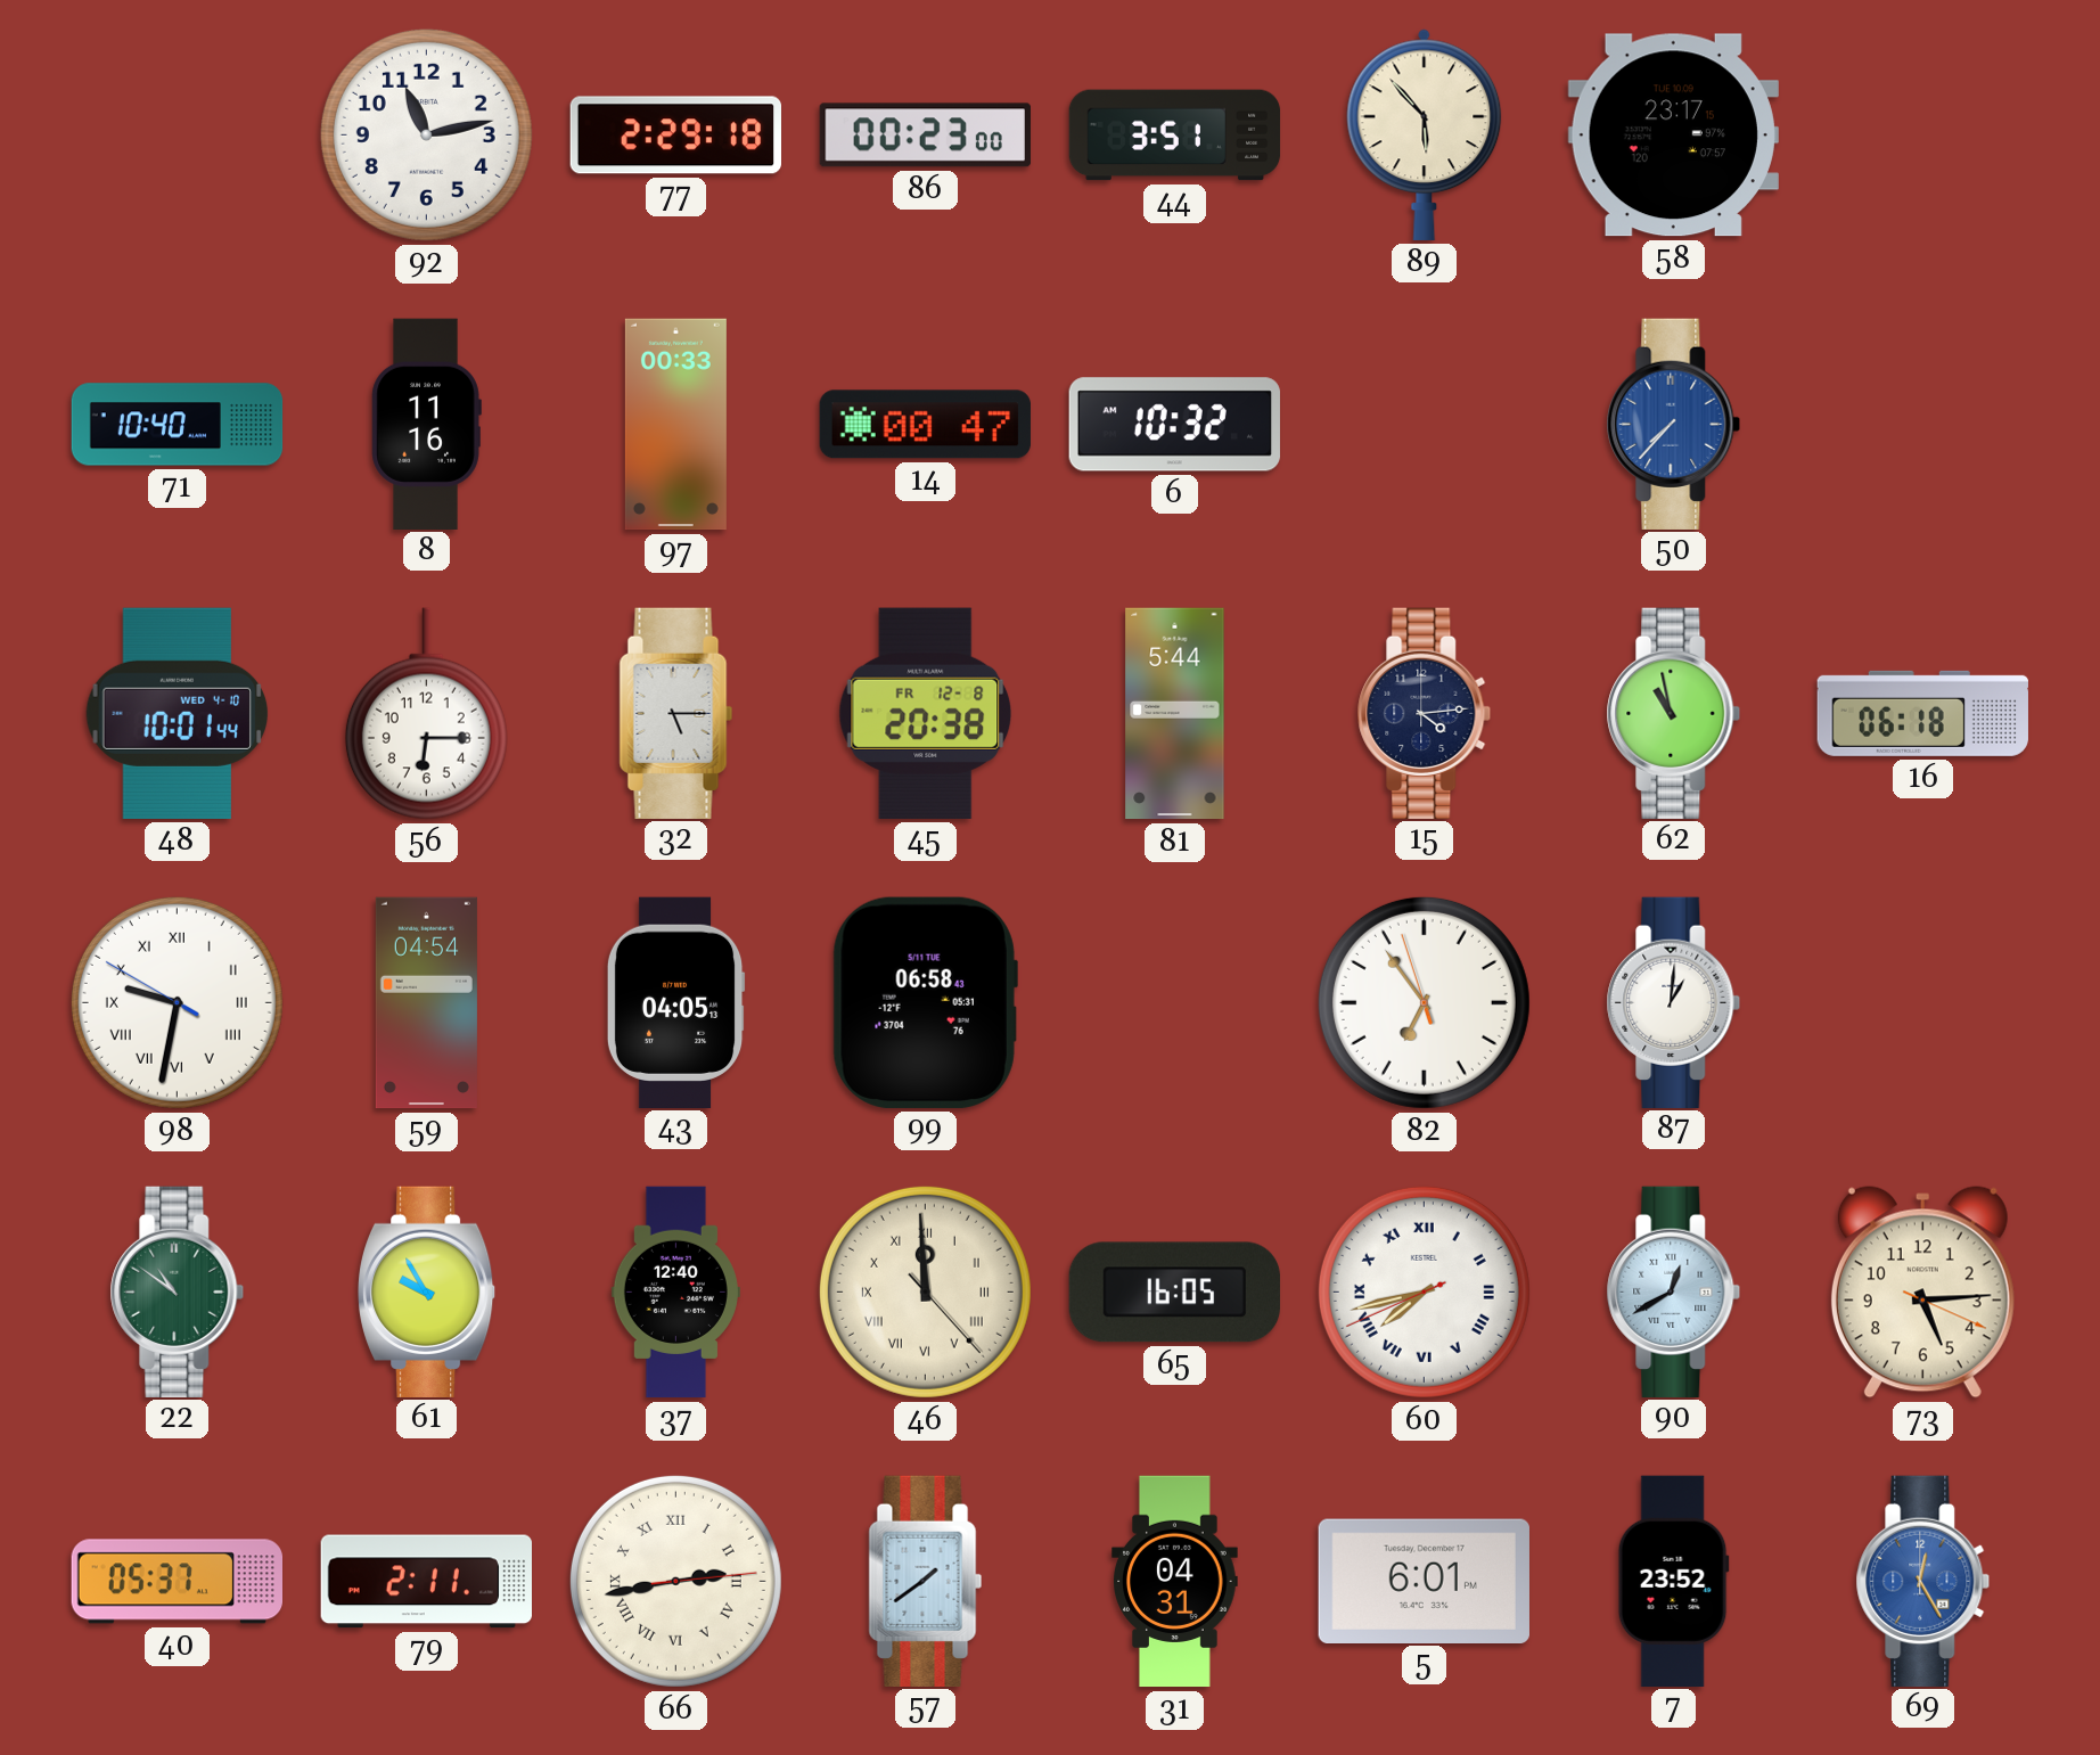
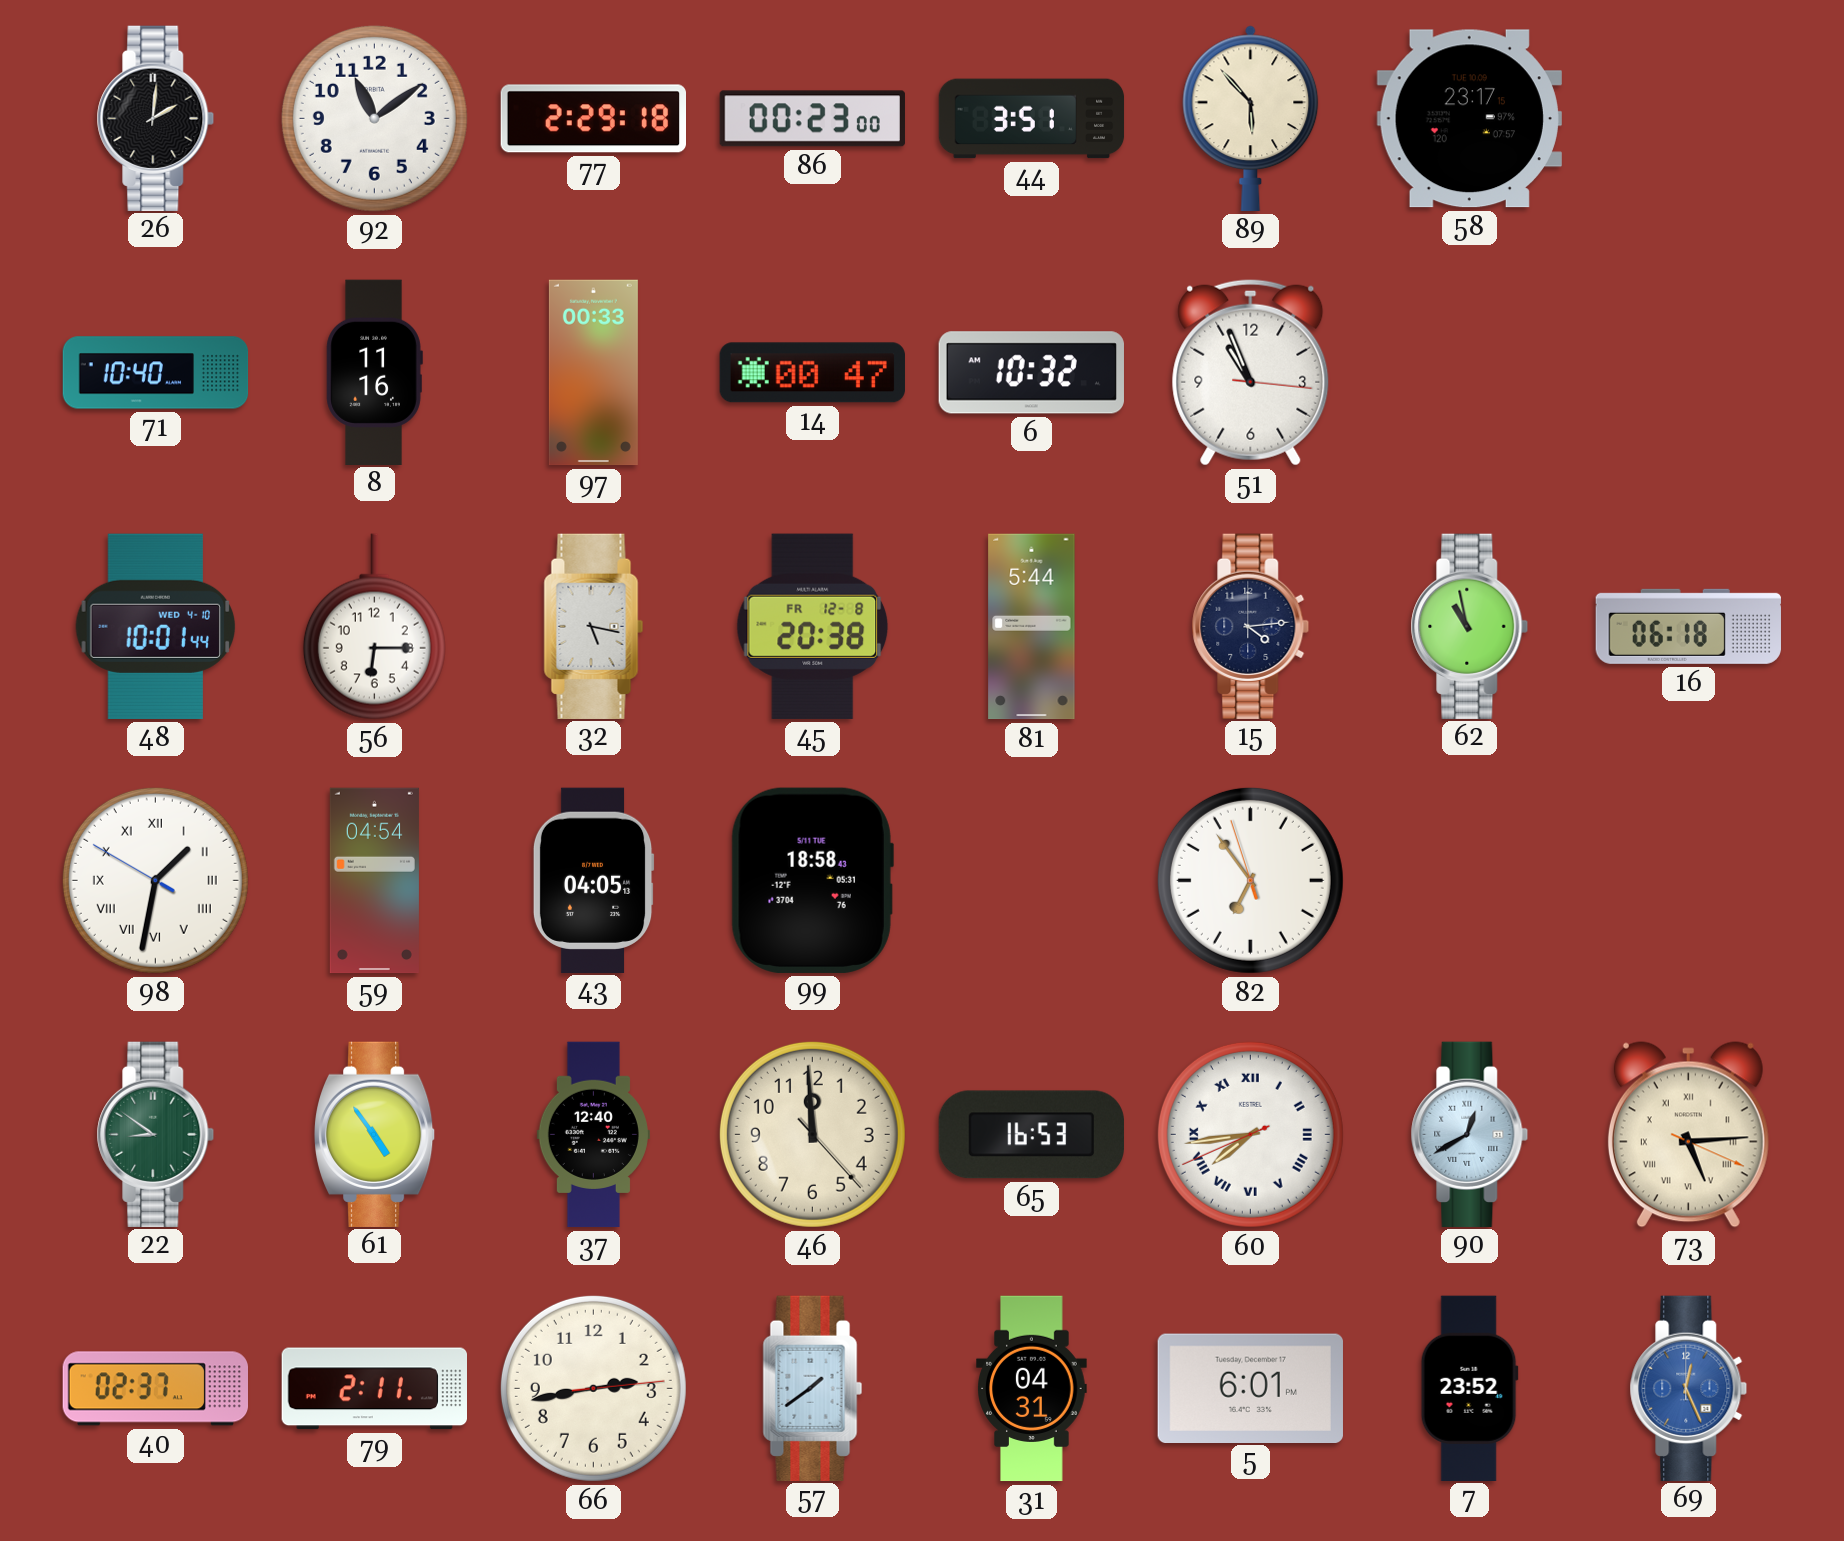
26: none -> 2:01 (156, 118)
92: 11:13 -> 11:09 (374, 118)
51: none -> 10:56 (1251, 372)
50: 7:37 -> none (1674, 424)
32: 5:15 -> 5:17 (594, 626)
98: 9:31 -> 1:31 (155, 880)
99: 06:58 -> 18:58 (812, 880)
87: 1:01 -> none (1674, 1002)
22: 10:51 -> 8:51 (156, 1134)
61: 9:55 -> 4:54 (376, 1134)
46 numerals: Roman -> Arabic (812, 1134)
65: 16:05 -> 16:53 (1031, 1135)
60: 7:42 -> 7:43 (1250, 1134)
73 numerals: Arabic -> Roman (1688, 1135)
40: 05:37 -> 02:37 (155, 1389)
66 numerals: Roman -> Arabic (593, 1388)
69: 12:25 -> 12:26 (1689, 1388)
